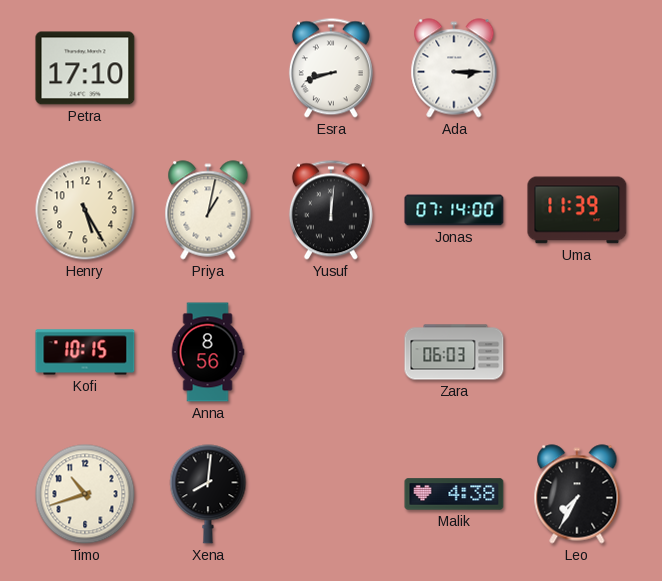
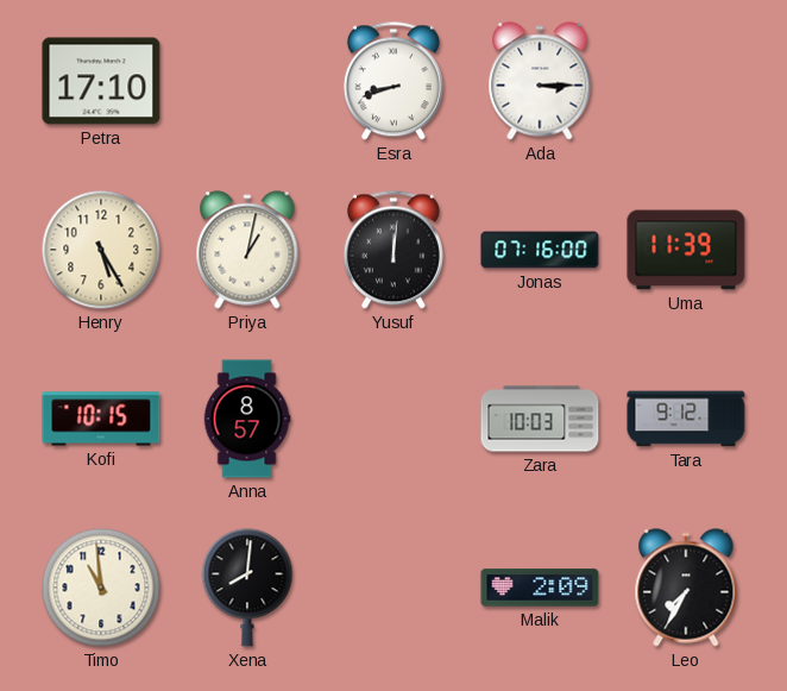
Jonas: 07:14 -> 07:16 (540, 250)
Anna: 8:56 -> 8:57 (247, 419)
Zara: 06:03 -> 10:03 (540, 419)
Tara: none -> 9:12 (686, 419)
Timo: 10:42 -> 10:59 (101, 588)
Malik: 4:38 -> 2:09 (540, 588)
